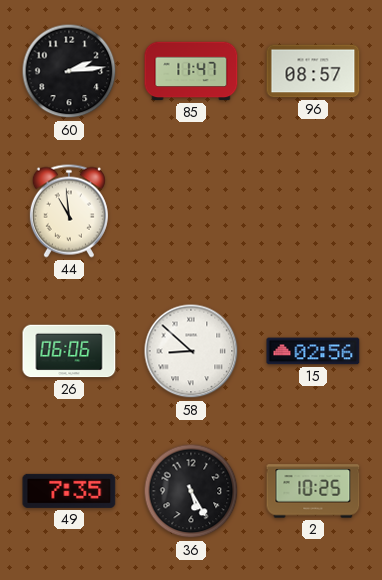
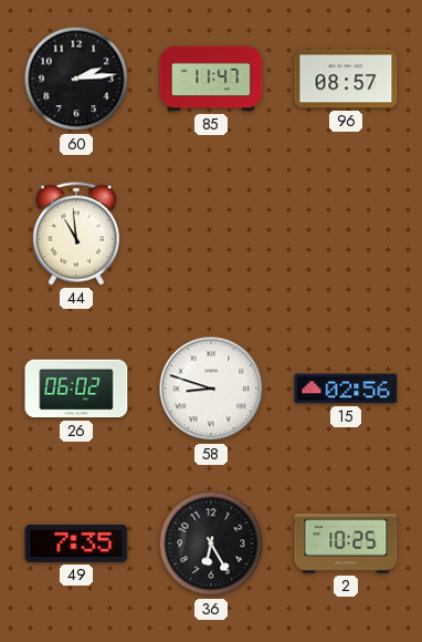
26: 06:06 -> 06:02 (76, 389)
58: 8:52 -> 8:48 (211, 389)
36: 5:25 -> 6:25 (211, 543)
